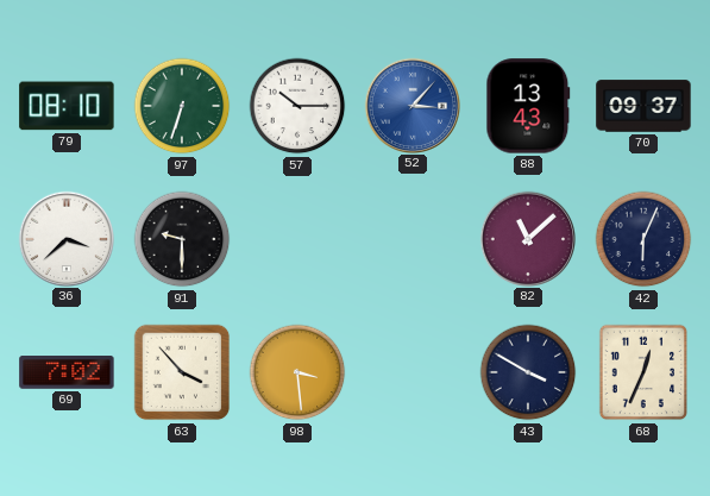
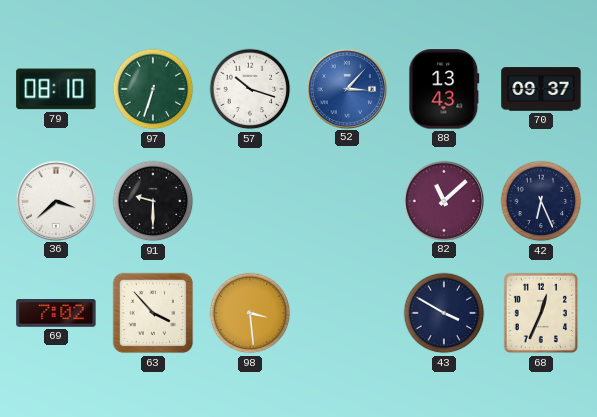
57: 10:15 -> 10:18 (250, 89)
42: 6:04 -> 6:26 (541, 201)
